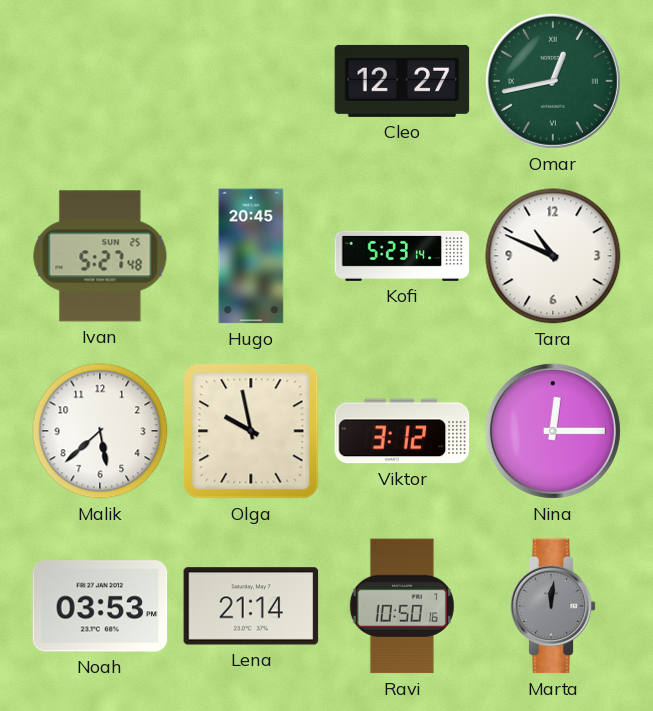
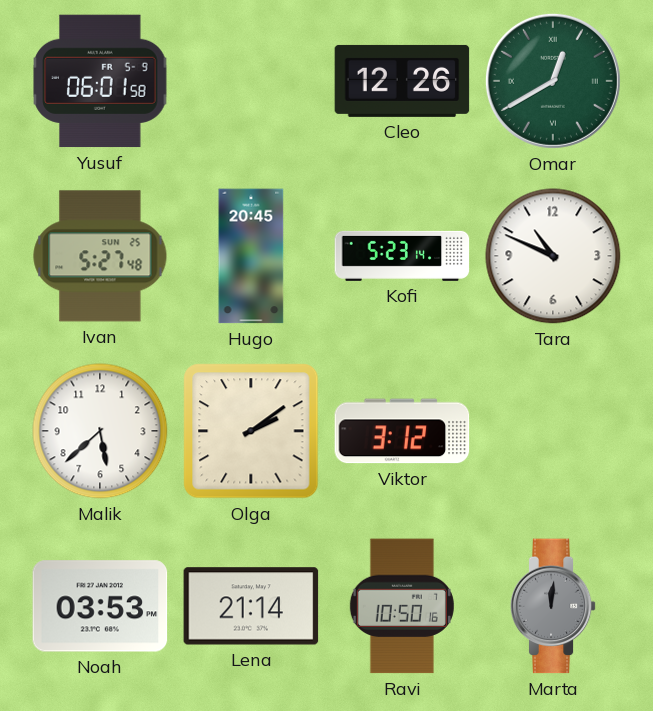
Yusuf: none -> 06:01 (100, 81)
Cleo: 12:27 -> 12:26 (402, 81)
Omar: 12:43 -> 12:40 (553, 81)
Olga: 9:58 -> 2:09 (251, 431)
Nina: 12:15 -> none (553, 431)
